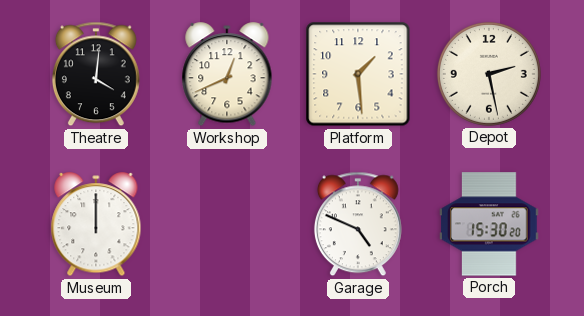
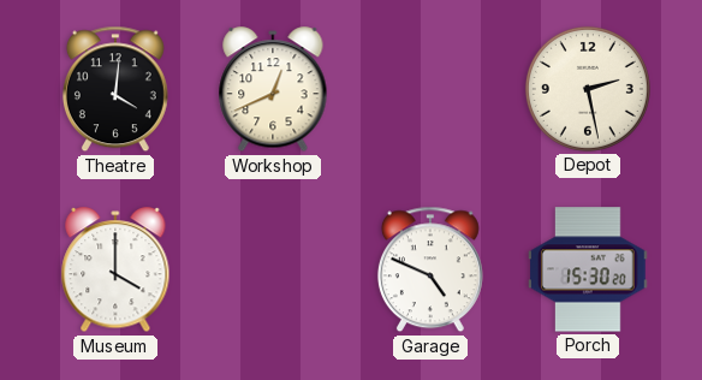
Platform: 1:29 -> none (358, 74)
Museum: 12:00 -> 4:00 (115, 271)
